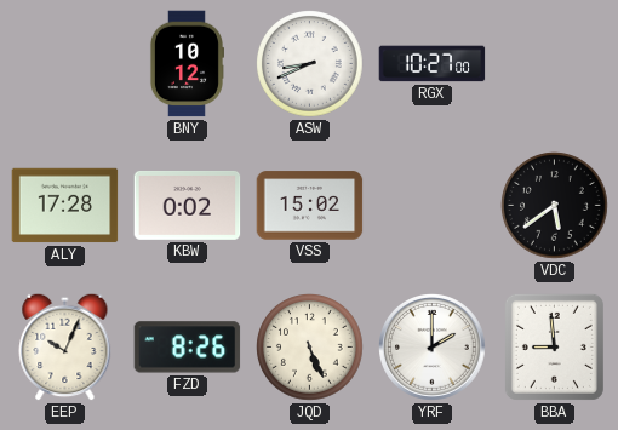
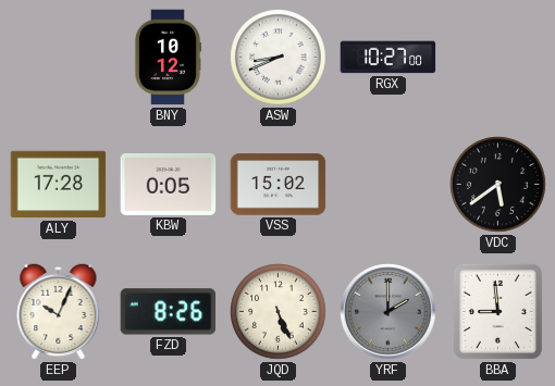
KBW: 0:02 -> 0:05 (169, 184)
YRF dial: white -> grey (388, 312)
